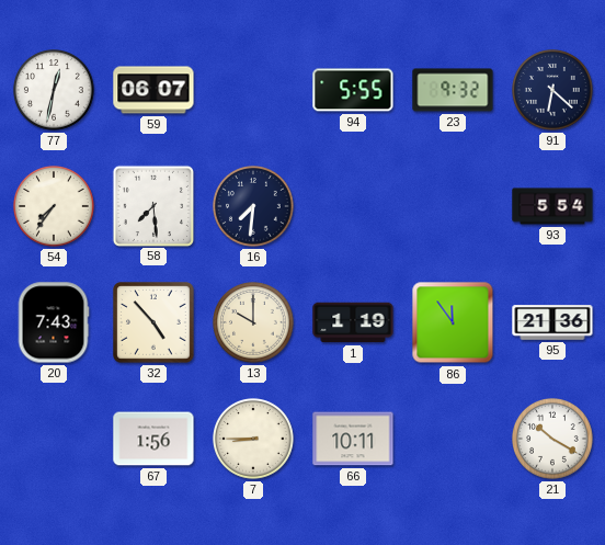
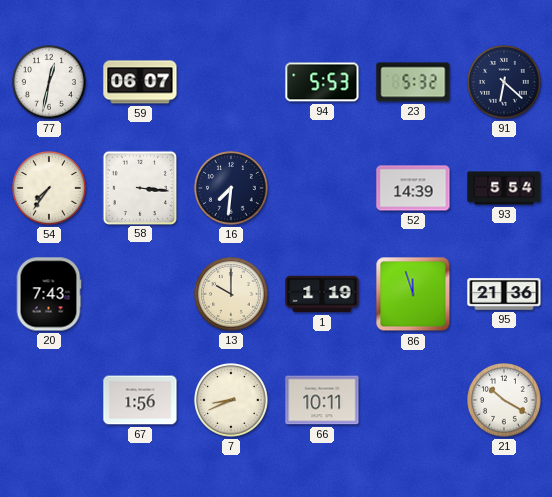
94: 5:55 -> 5:53 (322, 82)
23: 9:32 -> 5:32 (413, 82)
58: 7:29 -> 3:16 (139, 187)
52: none -> 14:39 (413, 188)
32: 4:53 -> none (155, 323)
86: 11:54 -> 11:57 (413, 294)
7: 8:45 -> 8:41 (232, 401)
